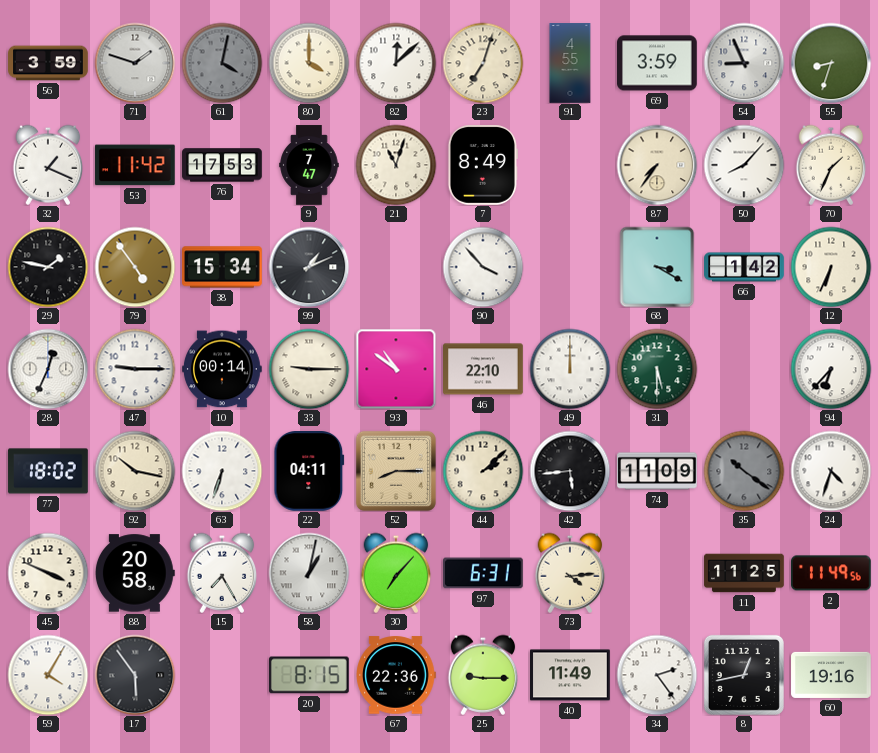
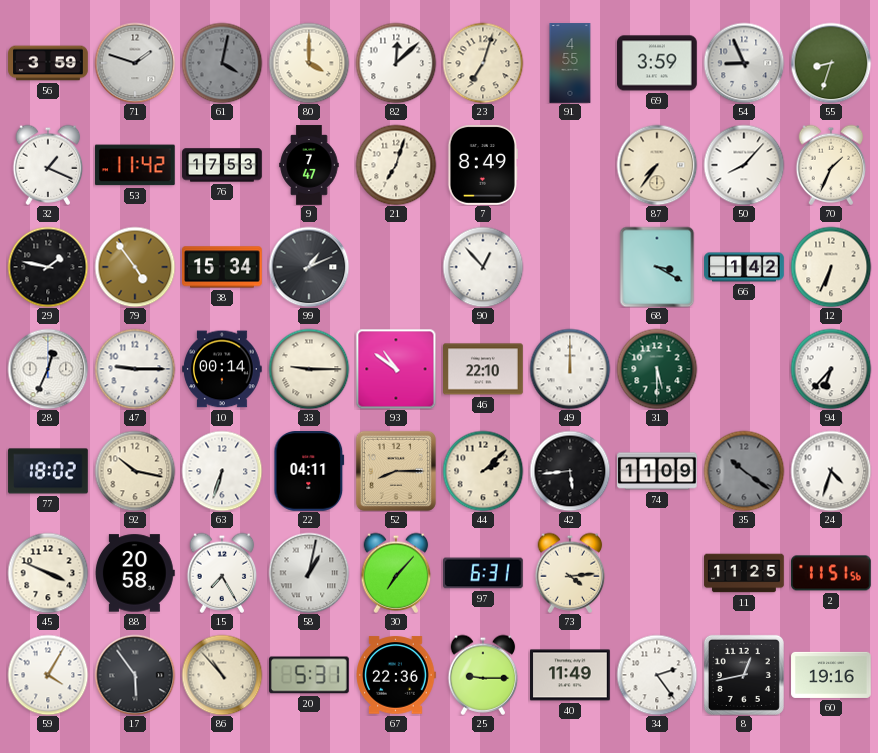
21: 11:03 -> 7:03 (396, 165)
90: 3:53 -> 12:53 (483, 267)
2: 11:49 -> 11:51 (832, 573)
86: none -> 10:53 (222, 675)
20: 8:15 -> 5:31 (310, 675)
